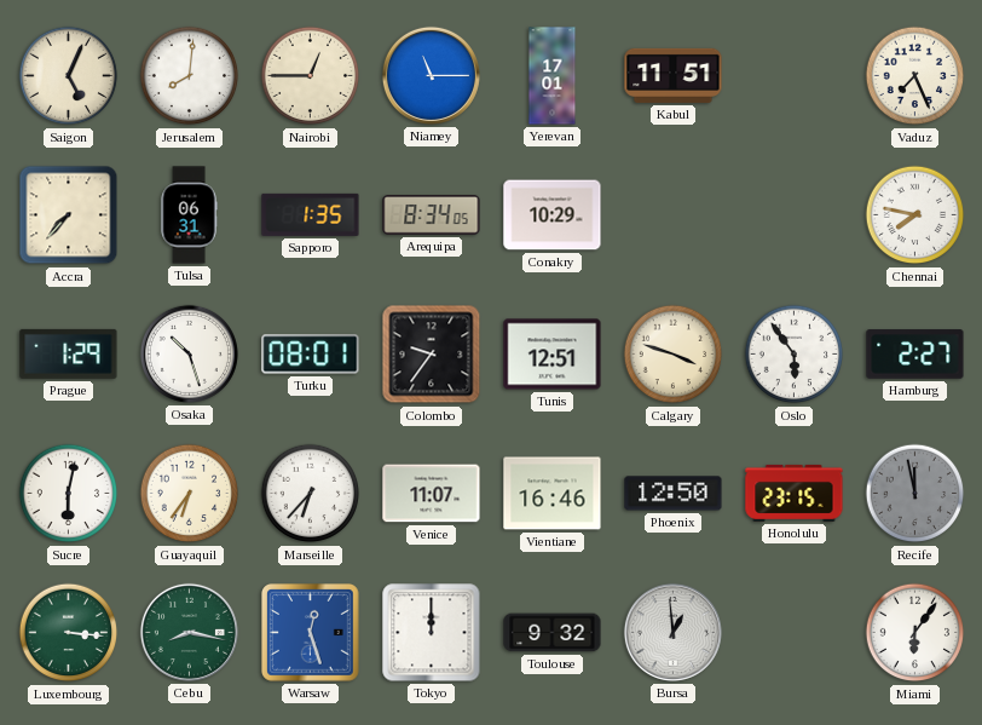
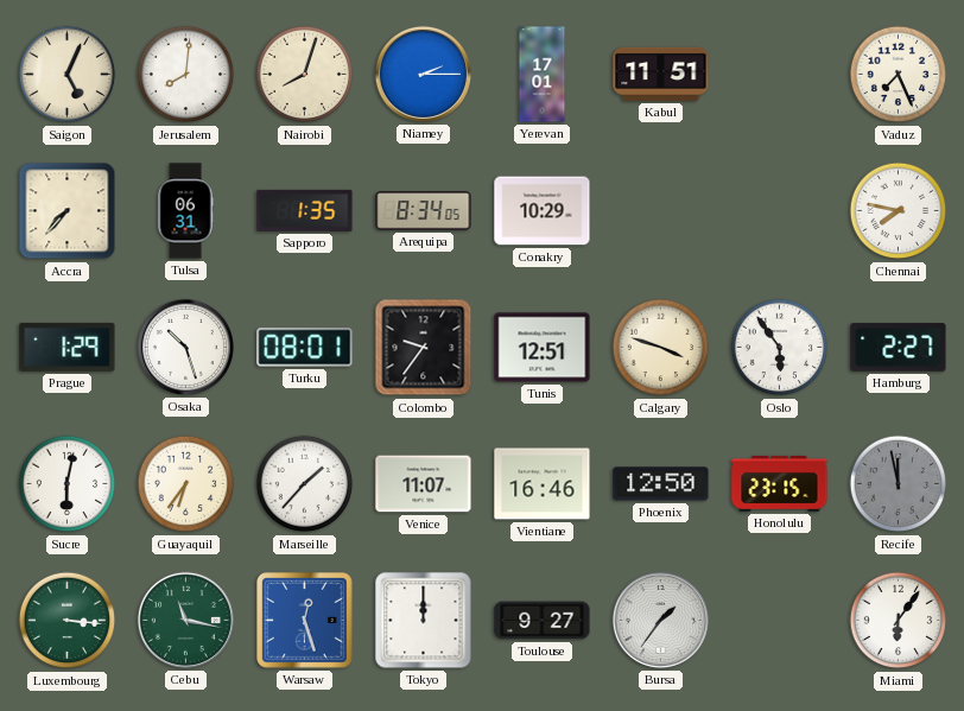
Nairobi: 12:45 -> 8:03 (305, 75)
Niamey: 11:15 -> 2:15 (423, 74)
Marseille: 6:37 -> 1:37 (305, 484)
Cebu: 8:17 -> 11:17 (185, 620)
Toulouse: 9:32 -> 9:27 (543, 621)
Bursa: 12:59 -> 1:36 (660, 620)
